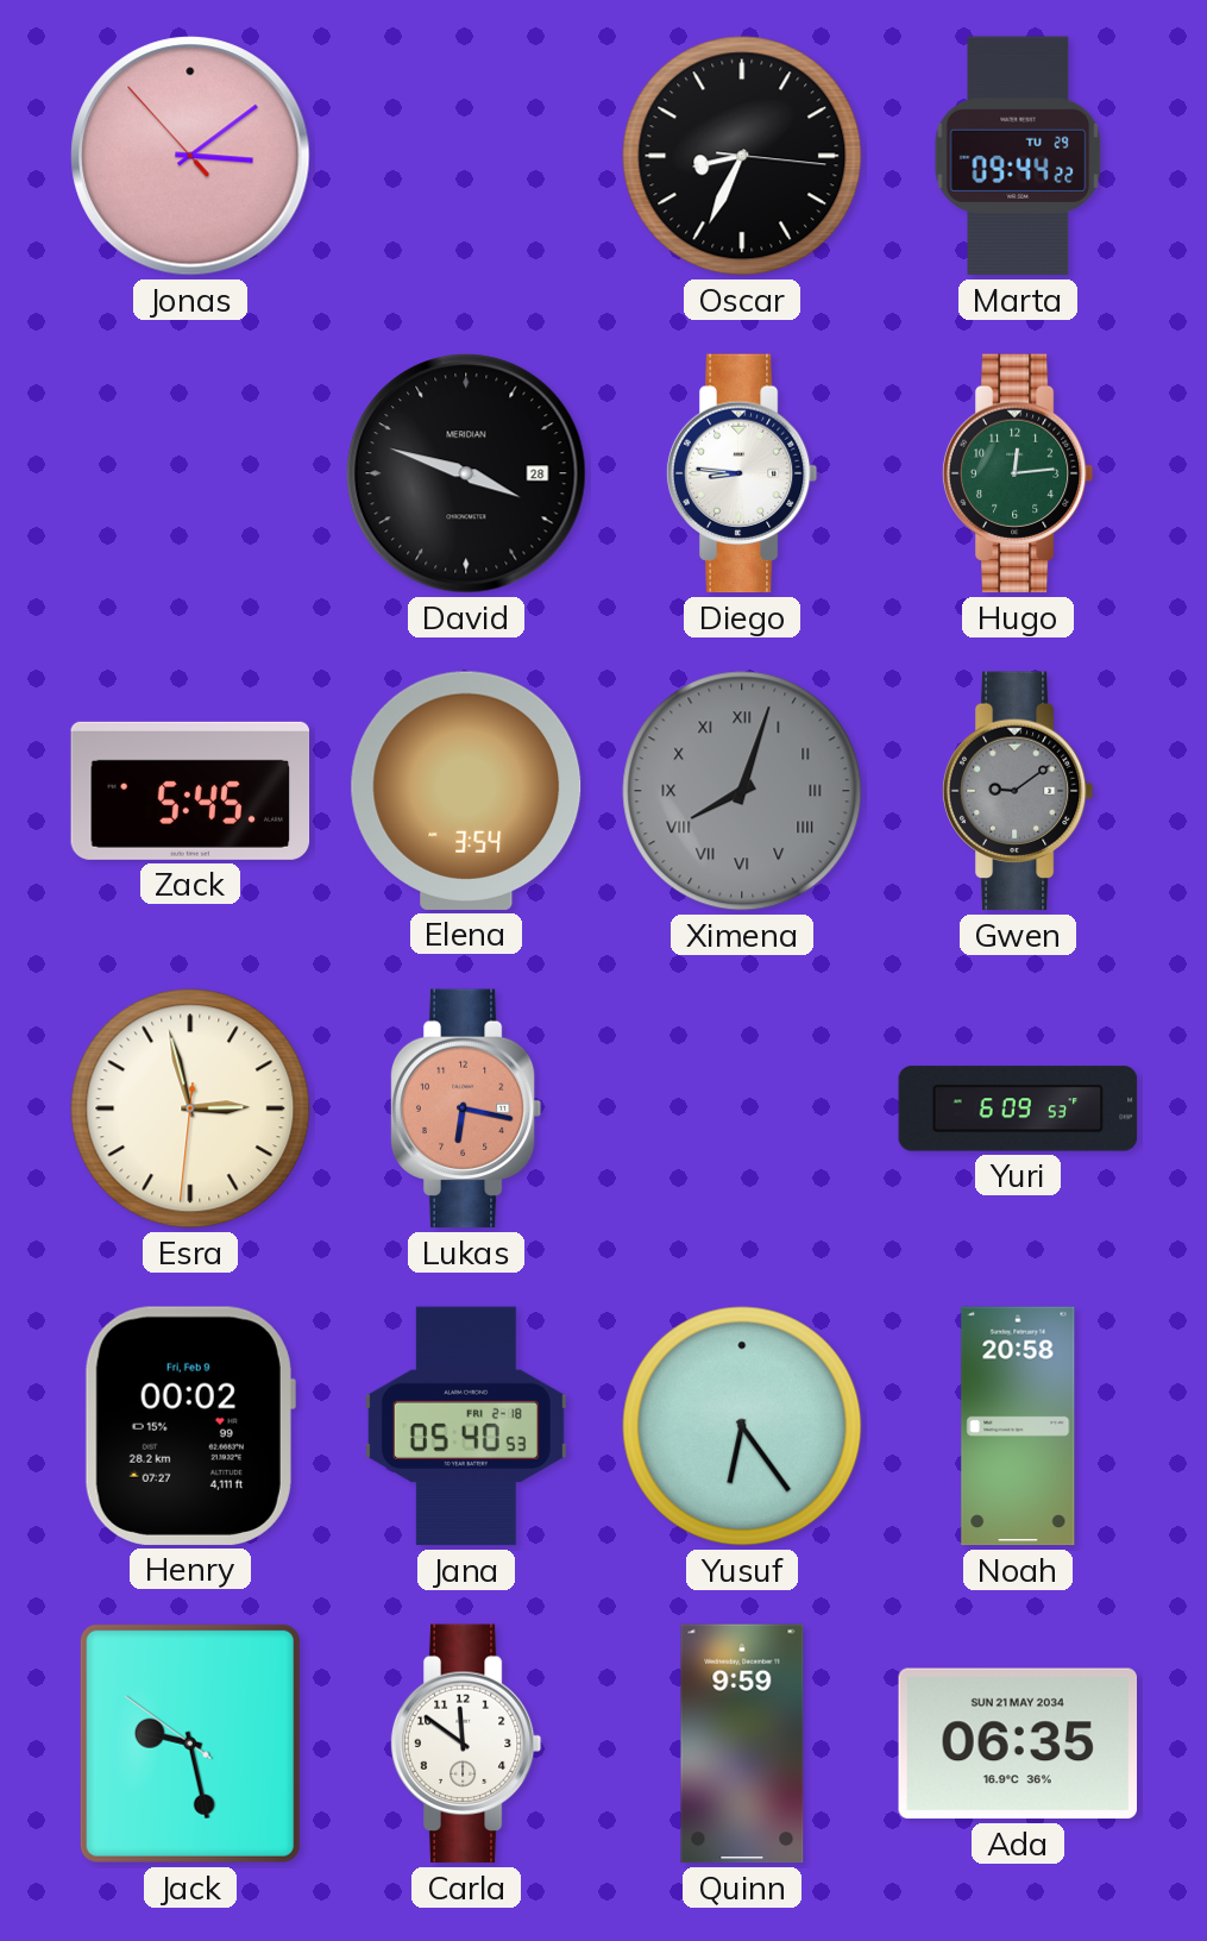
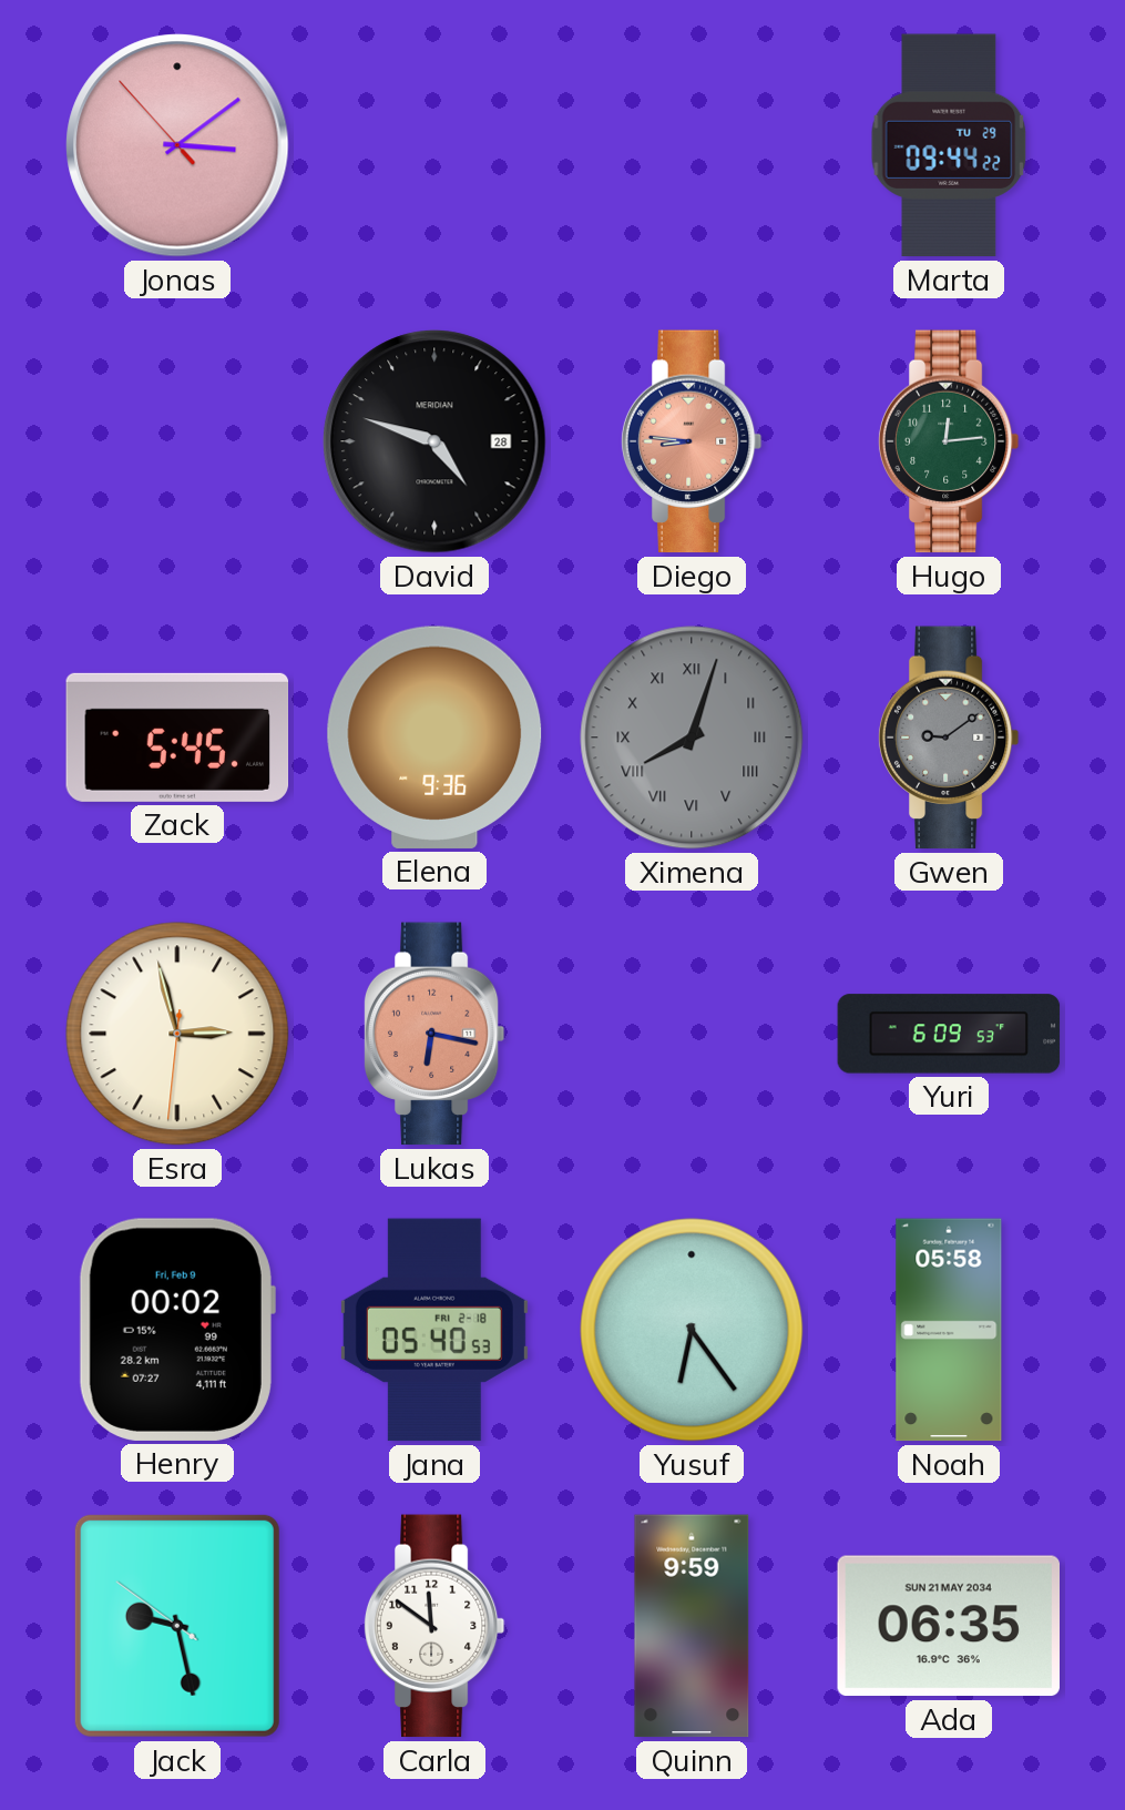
Oscar: 8:34 -> none (742, 156)
David: 3:48 -> 4:48 (434, 441)
Diego dial: white -> salmon (692, 441)
Elena: 3:54 -> 9:36 (434, 738)
Noah: 20:58 -> 05:58 (949, 1330)
